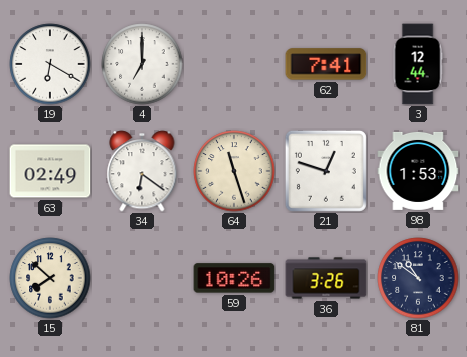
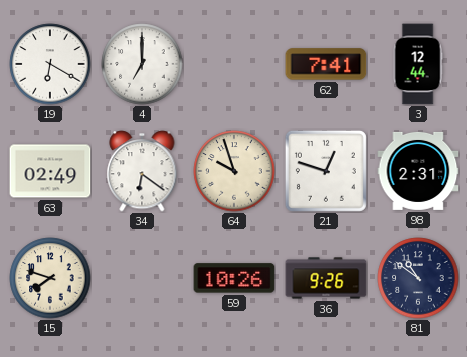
64: 11:27 -> 9:57 (234, 171)
98: 1:53 -> 2:31 (418, 171)
15: 7:52 -> 7:48 (50, 278)
36: 3:26 -> 9:26 (326, 278)
